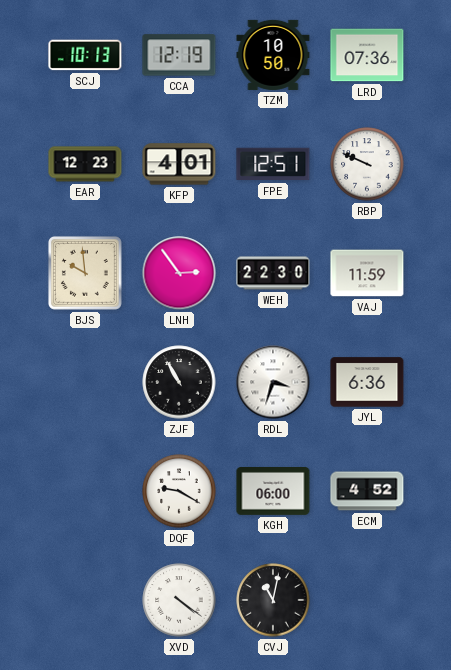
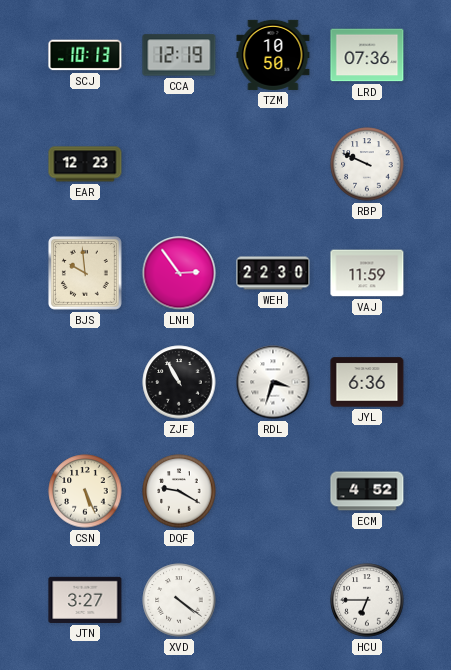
KFP: 4:01 -> none (179, 164)
FPE: 12:51 -> none (273, 164)
CSN: none -> 5:26 (85, 491)
KGH: 06:00 -> none (273, 492)
JTN: none -> 3:27 (85, 600)
CVJ: 11:02 -> none (273, 600)
HCU: none -> 6:45 (367, 600)
